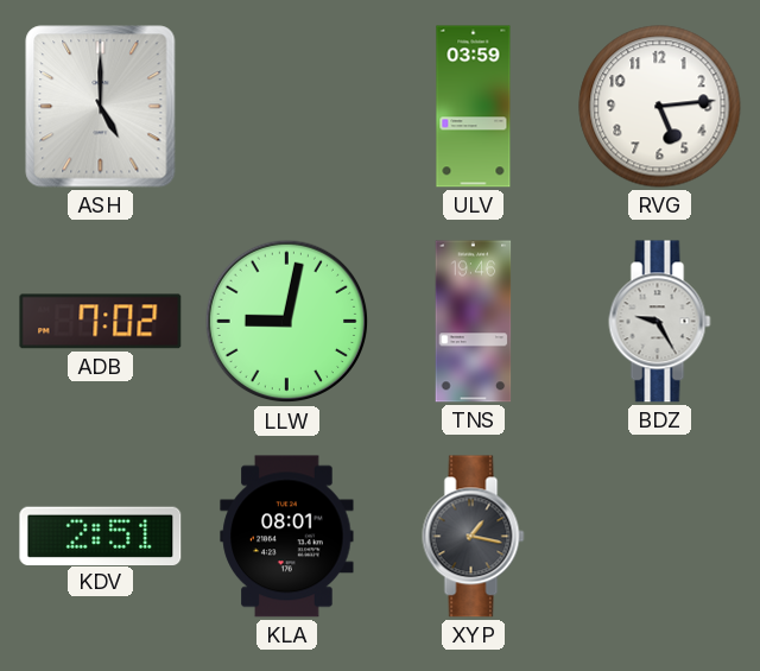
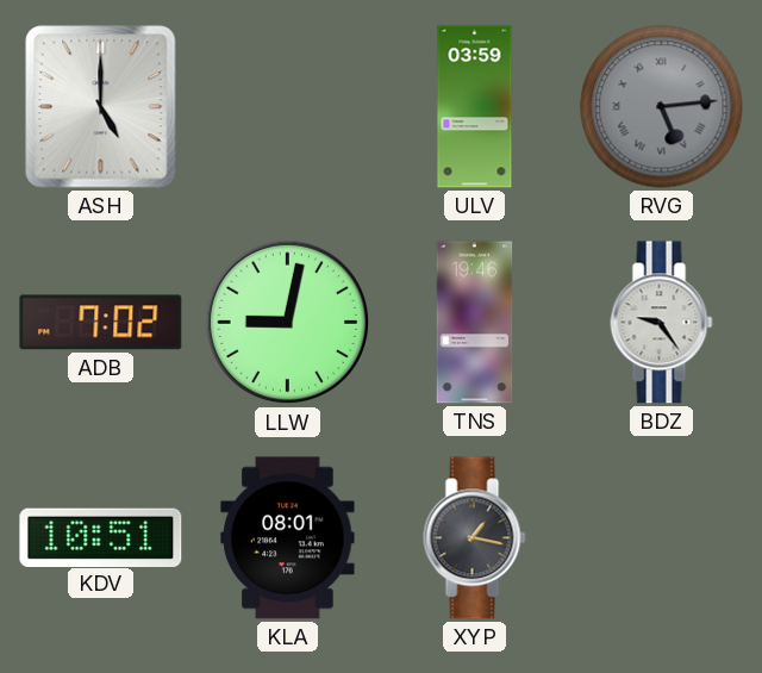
RVG dial: white -> grey (662, 107)
RVG numerals: Arabic -> Roman (662, 107)
BDZ: 9:25 -> 9:24 (662, 323)
KDV: 2:51 -> 10:51 (101, 537)
